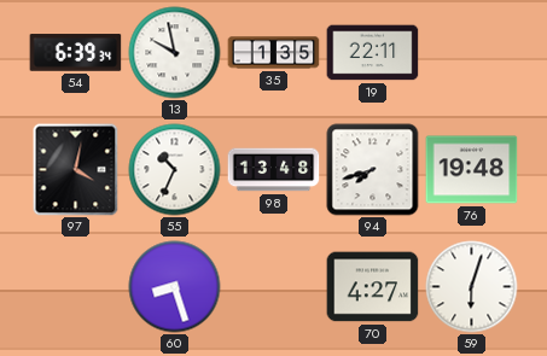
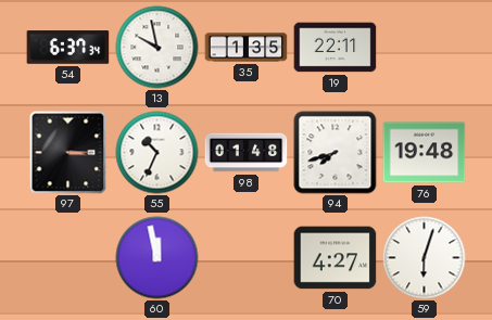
54: 6:39 -> 6:37 (68, 48)
97: 4:02 -> 3:15 (68, 153)
98: 13:48 -> 01:48 (247, 153)
60: 8:27 -> 11:58 (157, 258)
